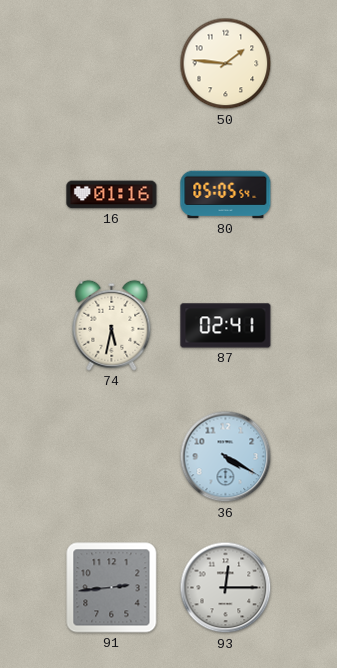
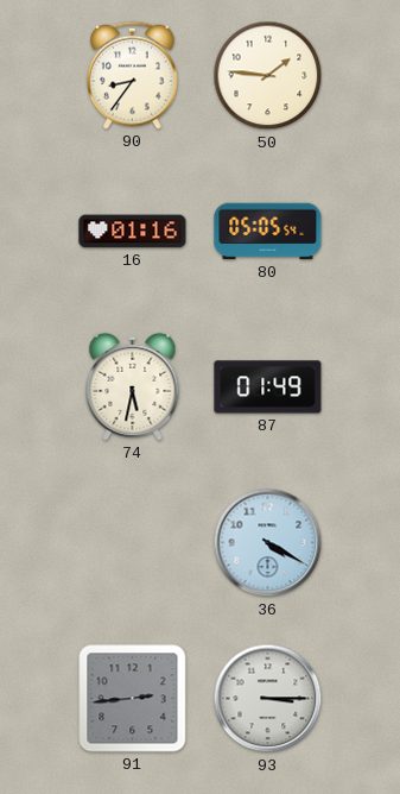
90: none -> 8:36 (133, 75)
87: 02:41 -> 01:49 (268, 387)
93: 12:15 -> 3:15 (268, 699)
